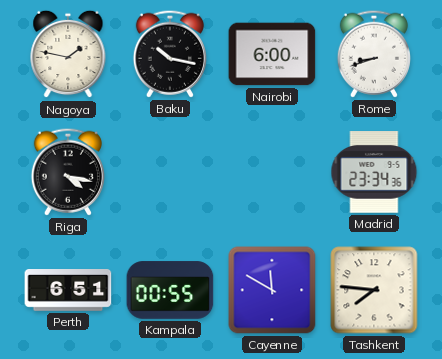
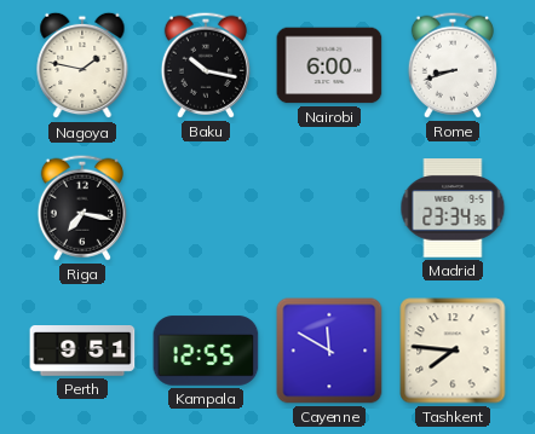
Riga: 4:17 -> 7:17 (82, 208)
Perth: 6:51 -> 9:51 (82, 352)
Kampala: 00:55 -> 12:55 (206, 351)
